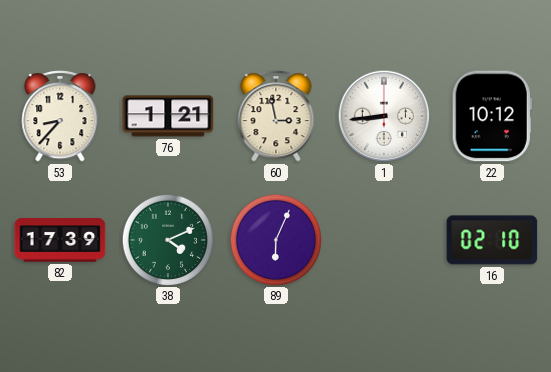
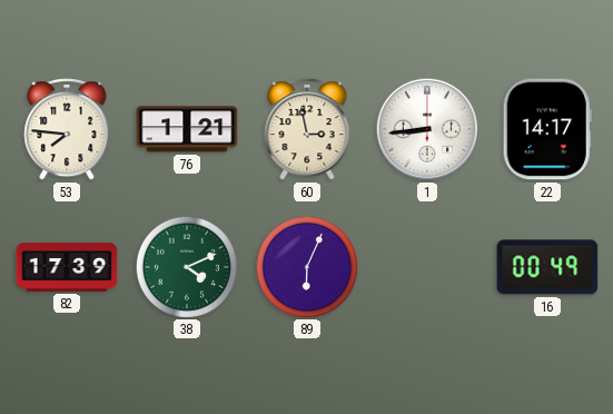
53: 8:37 -> 7:46 (67, 130)
22: 10:12 -> 14:17 (547, 129)
16: 02:10 -> 00:49 (547, 267)
